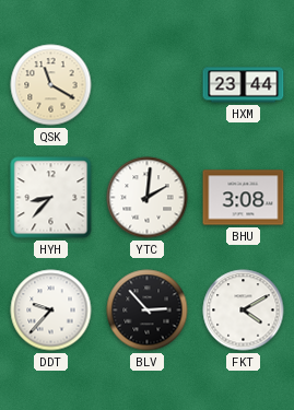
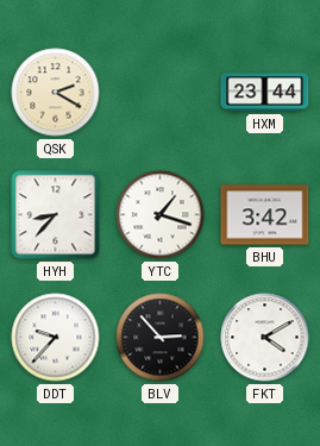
QSK: 11:20 -> 2:20 (56, 93)
YTC: 2:01 -> 1:18 (161, 215)
BHU: 3:08 -> 3:42 (265, 215)
